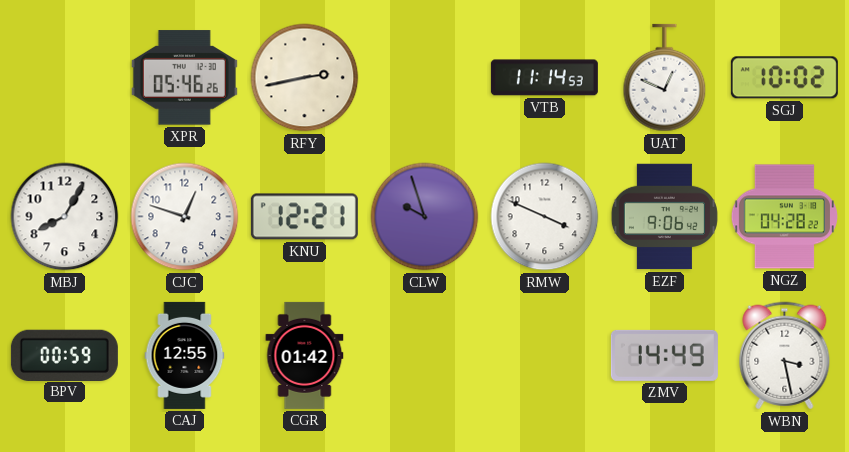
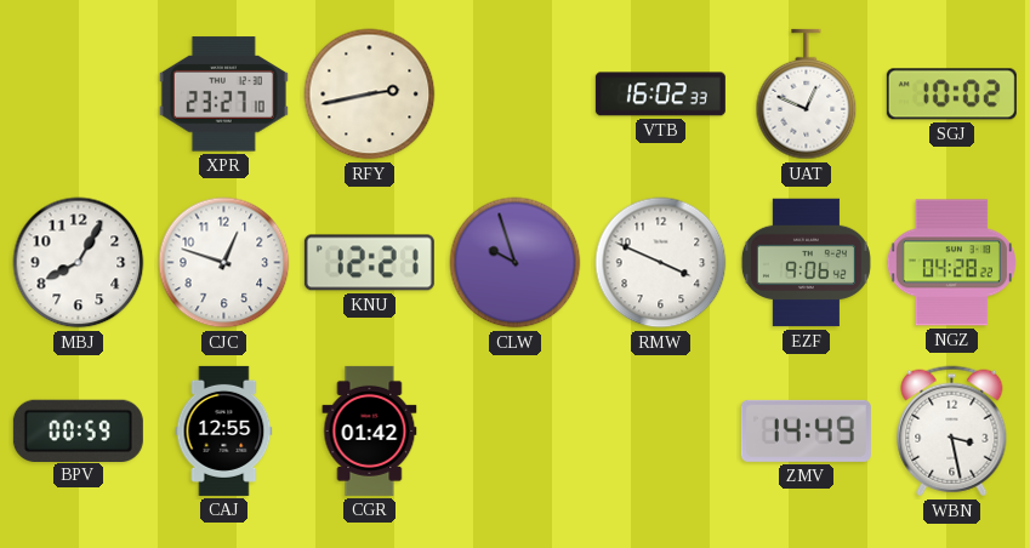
XPR: 05:46 -> 23:27 (223, 95)
VTB: 11:14 -> 16:02 (660, 95)
